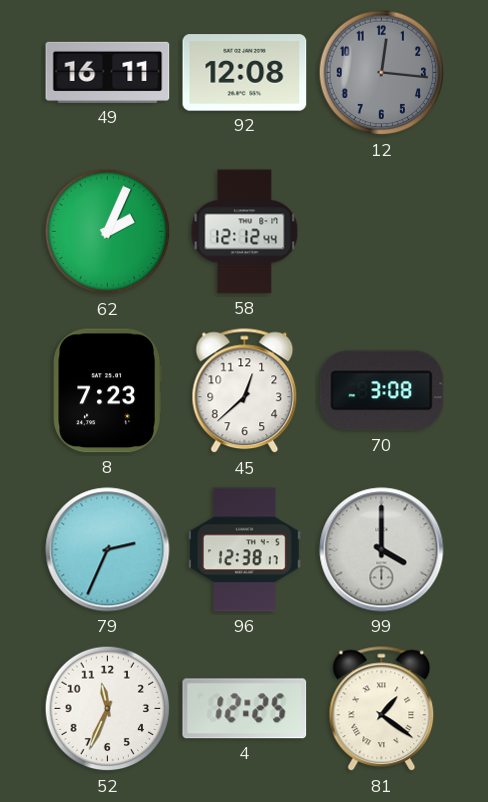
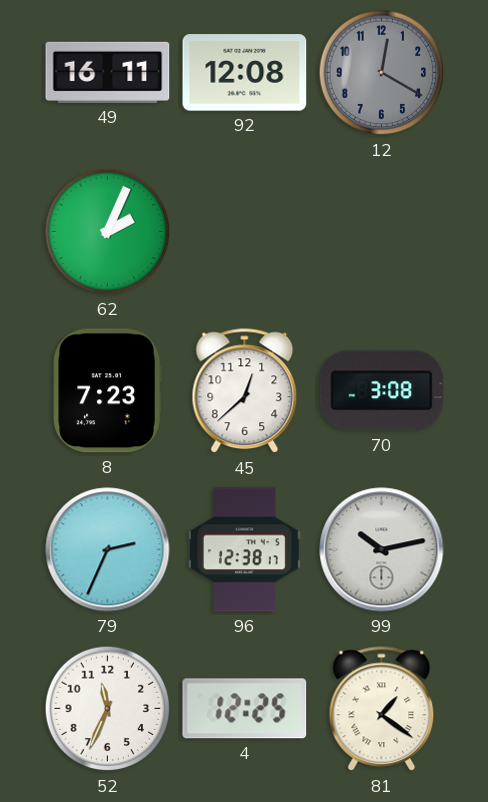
12: 12:16 -> 12:20 (382, 73)
58: 12:12 -> none (245, 232)
99: 4:00 -> 10:13 (382, 550)
